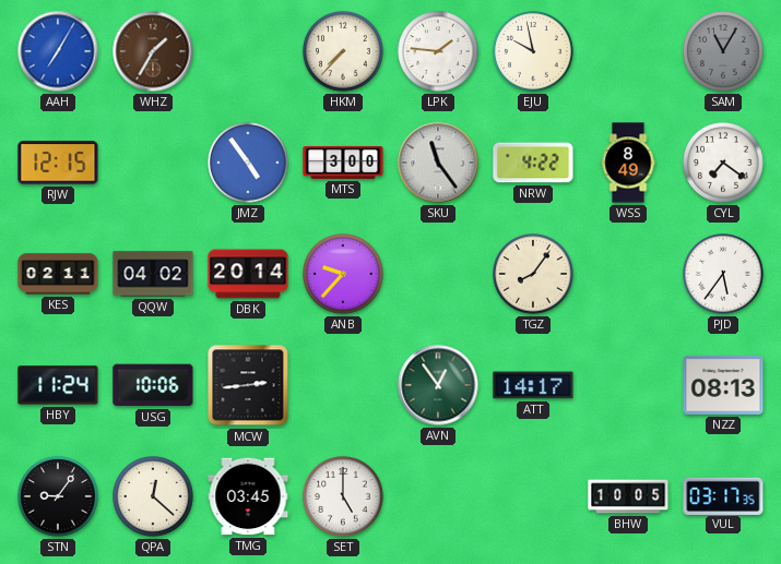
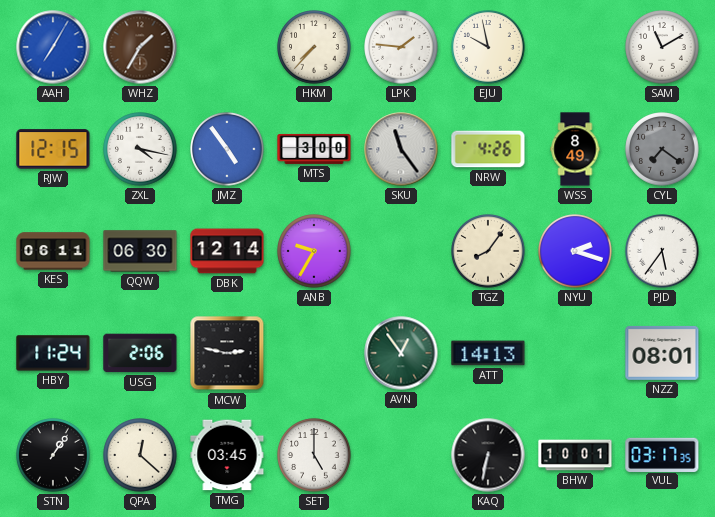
SAM: 11:05 -> 11:10 (662, 47)
SAM dial: grey -> white (662, 47)
ZXL: none -> 4:17 (140, 149)
NRW: 4:22 -> 4:26 (488, 149)
CYL dial: white -> grey (662, 149)
KES: 02:11 -> 06:11 (53, 251)
QQW: 04:02 -> 06:30 (140, 251)
DBK: 20:14 -> 12:14 (227, 251)
ANB: 9:37 -> 9:35 (314, 251)
NYU: none -> 2:18 (575, 251)
USG: 10:06 -> 2:06 (140, 353)
MCW: 2:44 -> 2:47 (227, 353)
ATT: 14:17 -> 14:13 (488, 353)
NZZ: 08:13 -> 08:01 (662, 353)
STN: 9:06 -> 1:06 (53, 455)
KAQ: none -> 6:32 (488, 455)
BHW: 10:05 -> 10:01 (575, 455)
